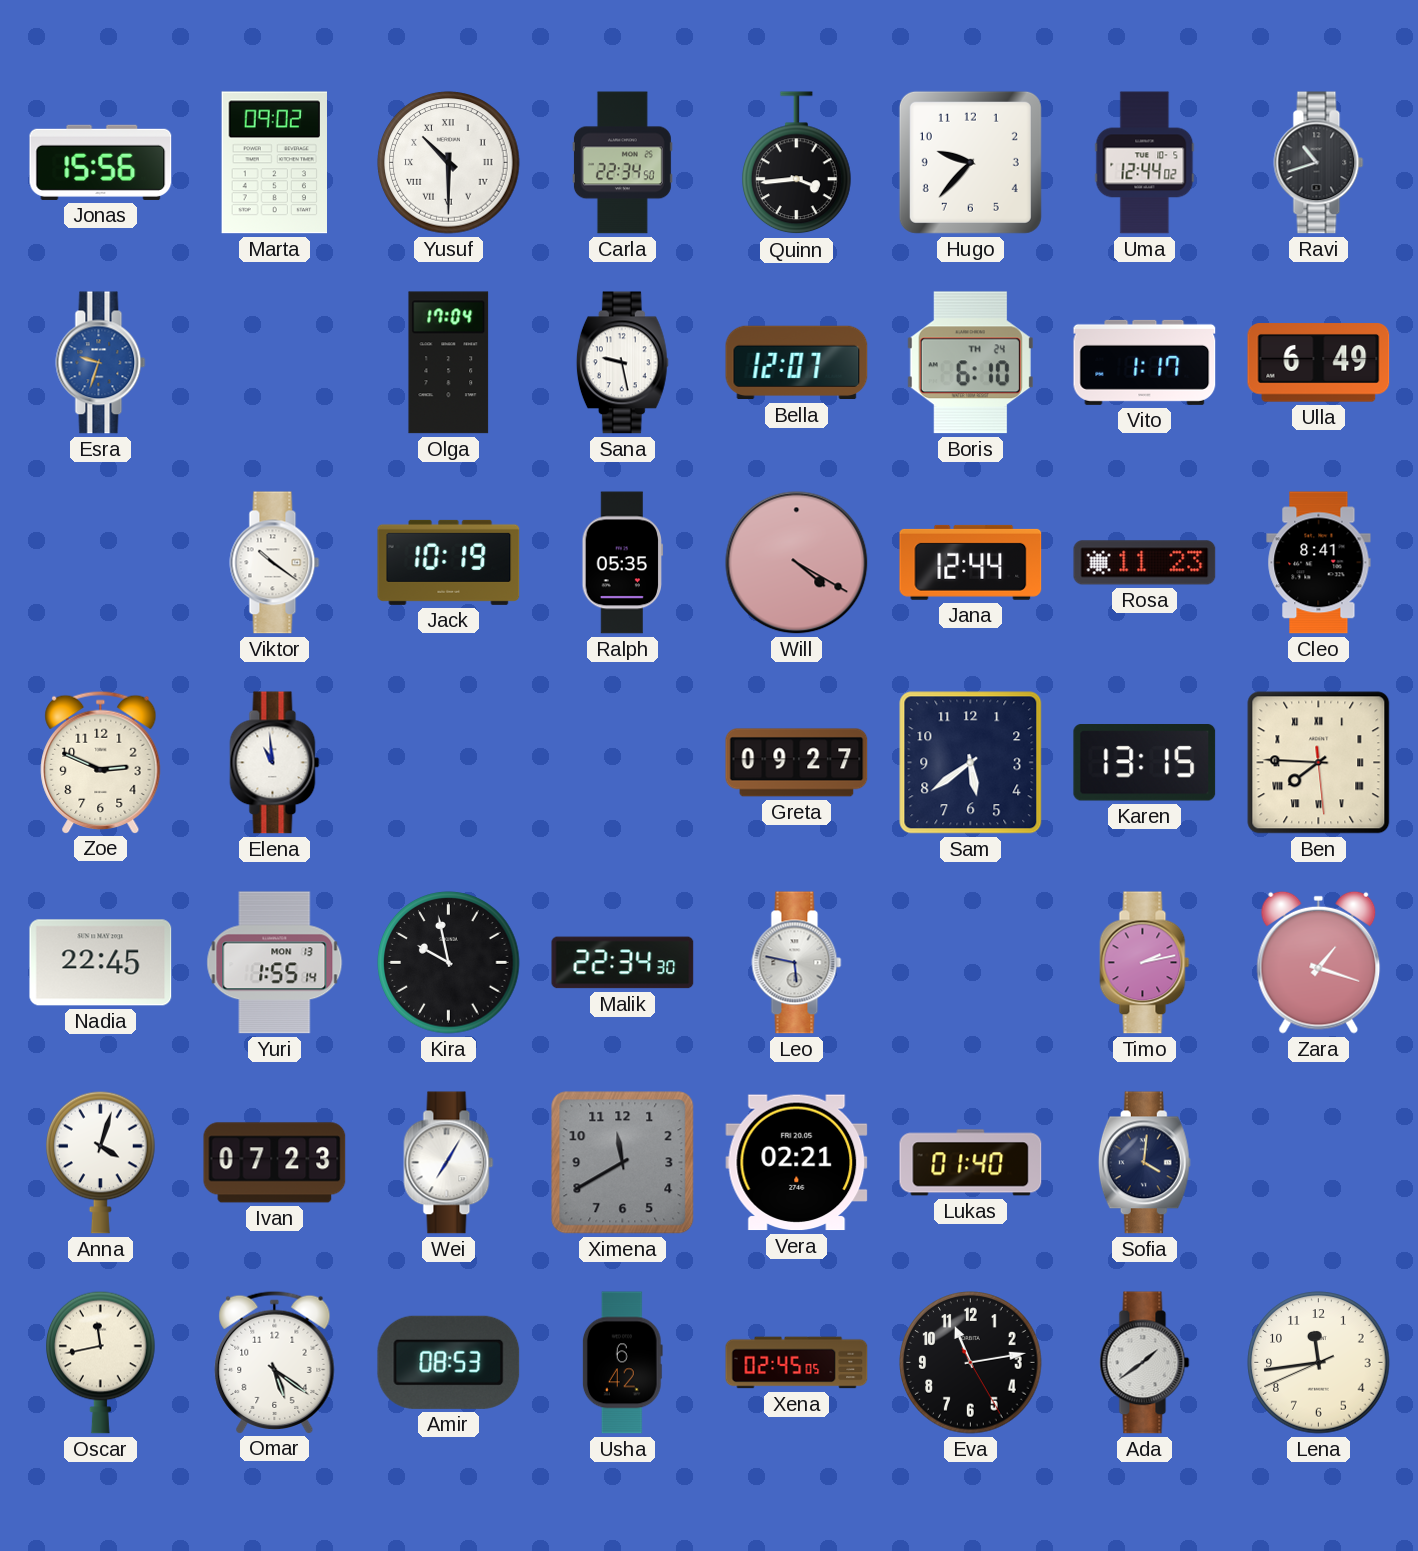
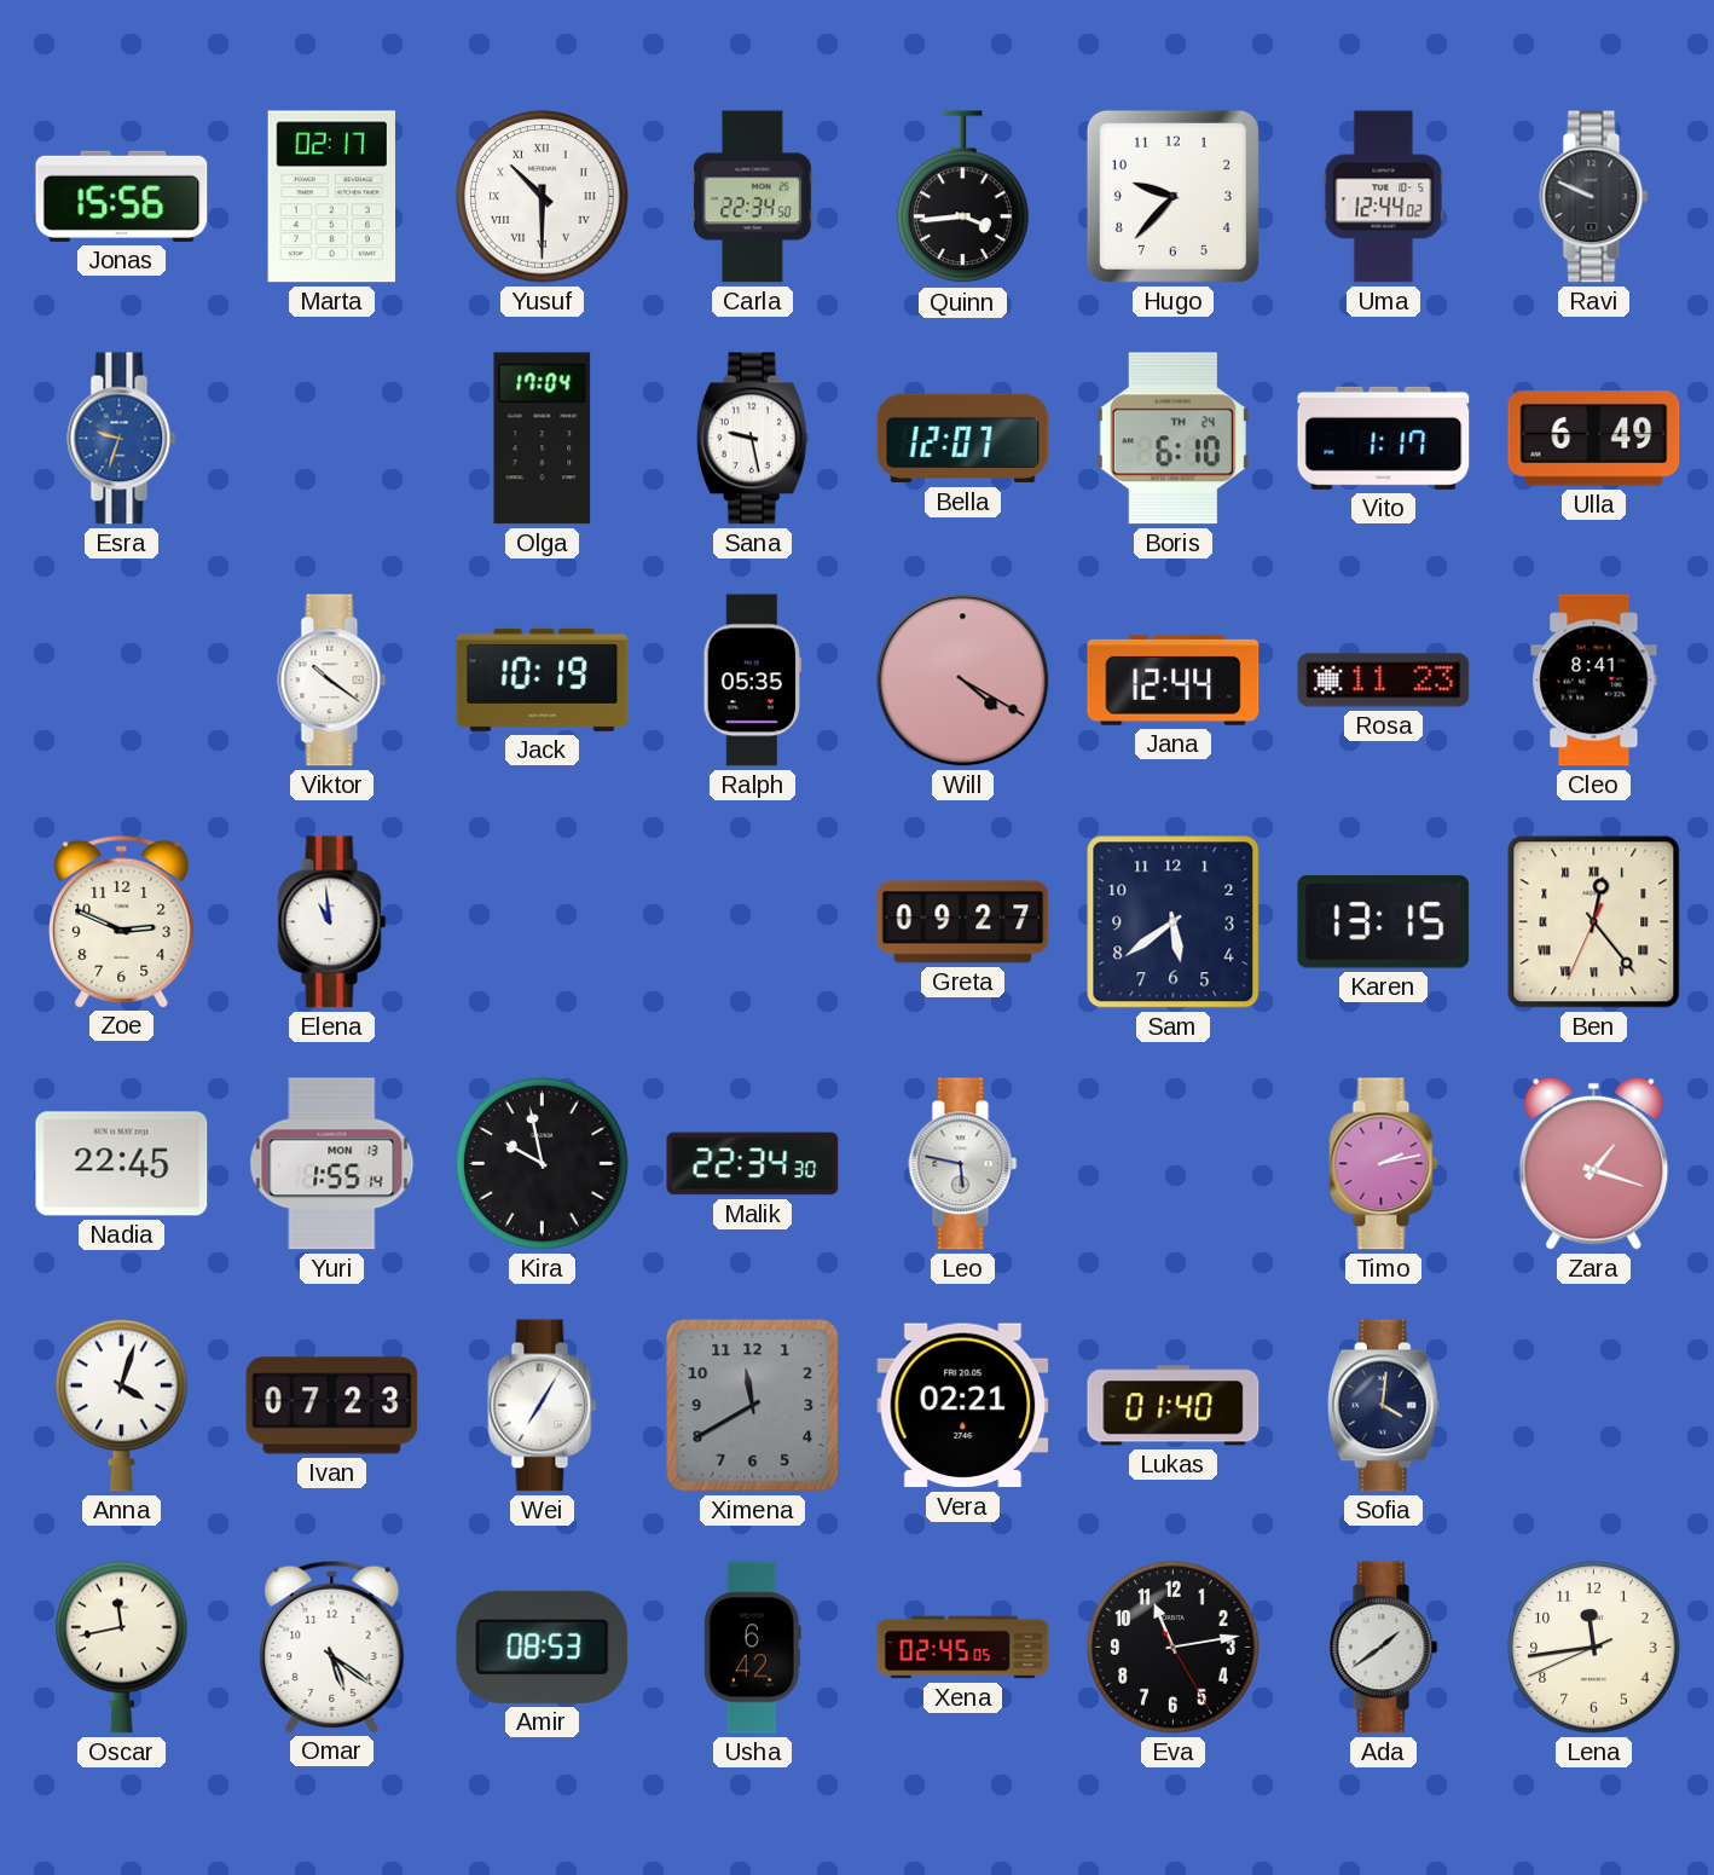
Marta: 09:02 -> 02:17 (331, 197)
Ravi: 10:42 -> 9:49 (1594, 197)
Ben: 7:45 -> 12:23 (1594, 922)
